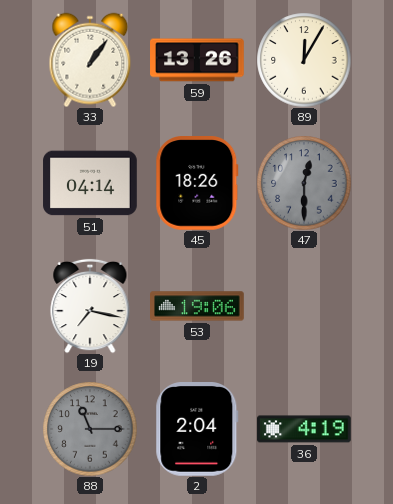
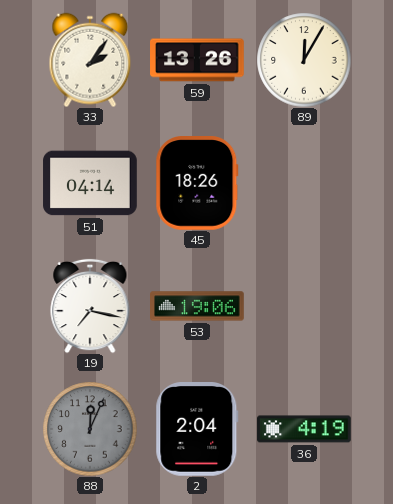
33: 1:06 -> 2:06 (90, 60)
47: 12:30 -> none (304, 183)
88: 11:15 -> 12:04 (90, 429)
